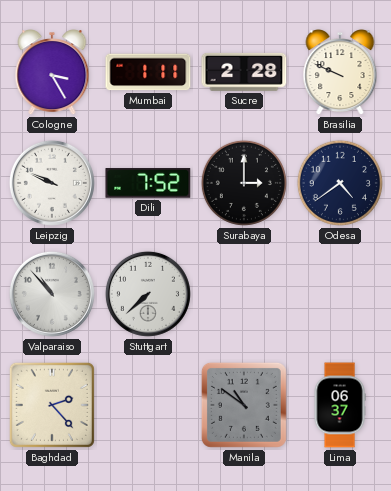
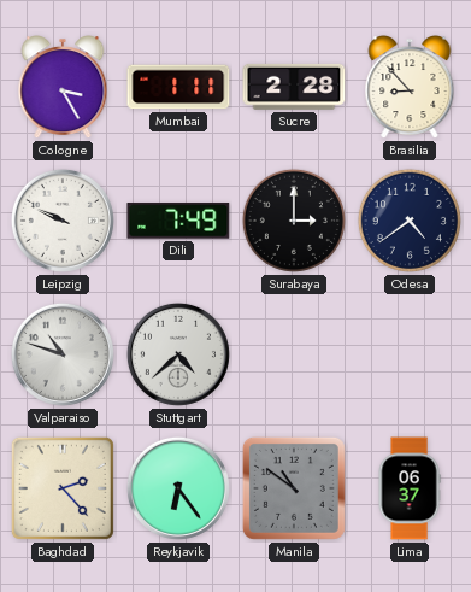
Brasilia: 9:49 -> 8:53 (410, 88)
Dili: 7:52 -> 7:49 (178, 221)
Valparaiso: 10:53 -> 10:48 (63, 354)
Stuttgart: 7:38 -> 4:38 (178, 354)
Reykjavik: none -> 6:24 (178, 488)
